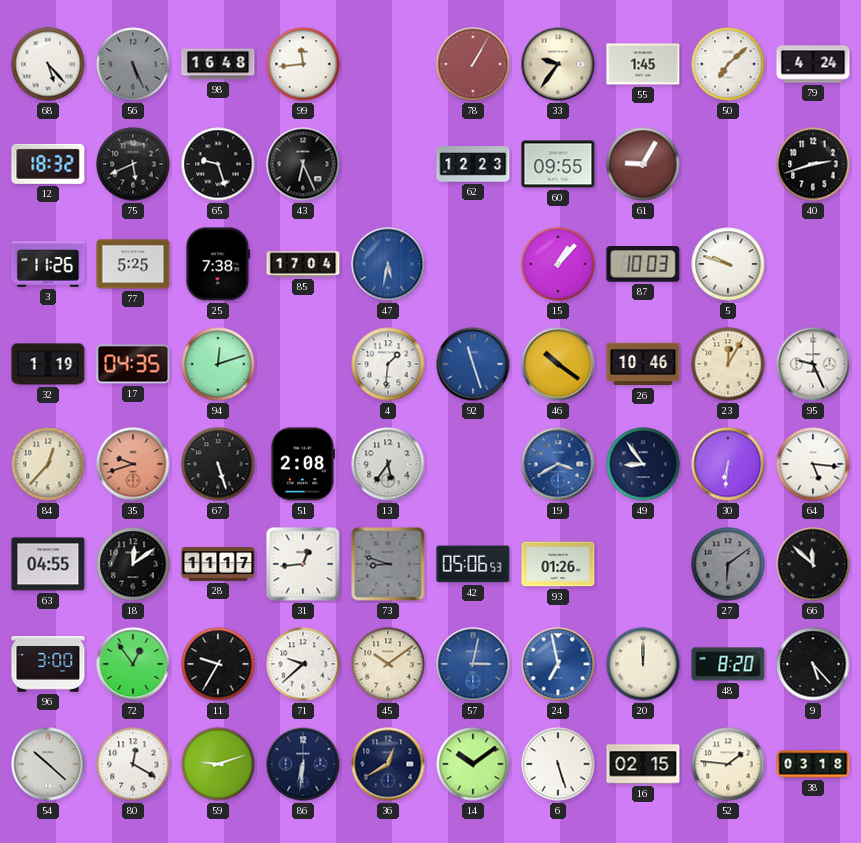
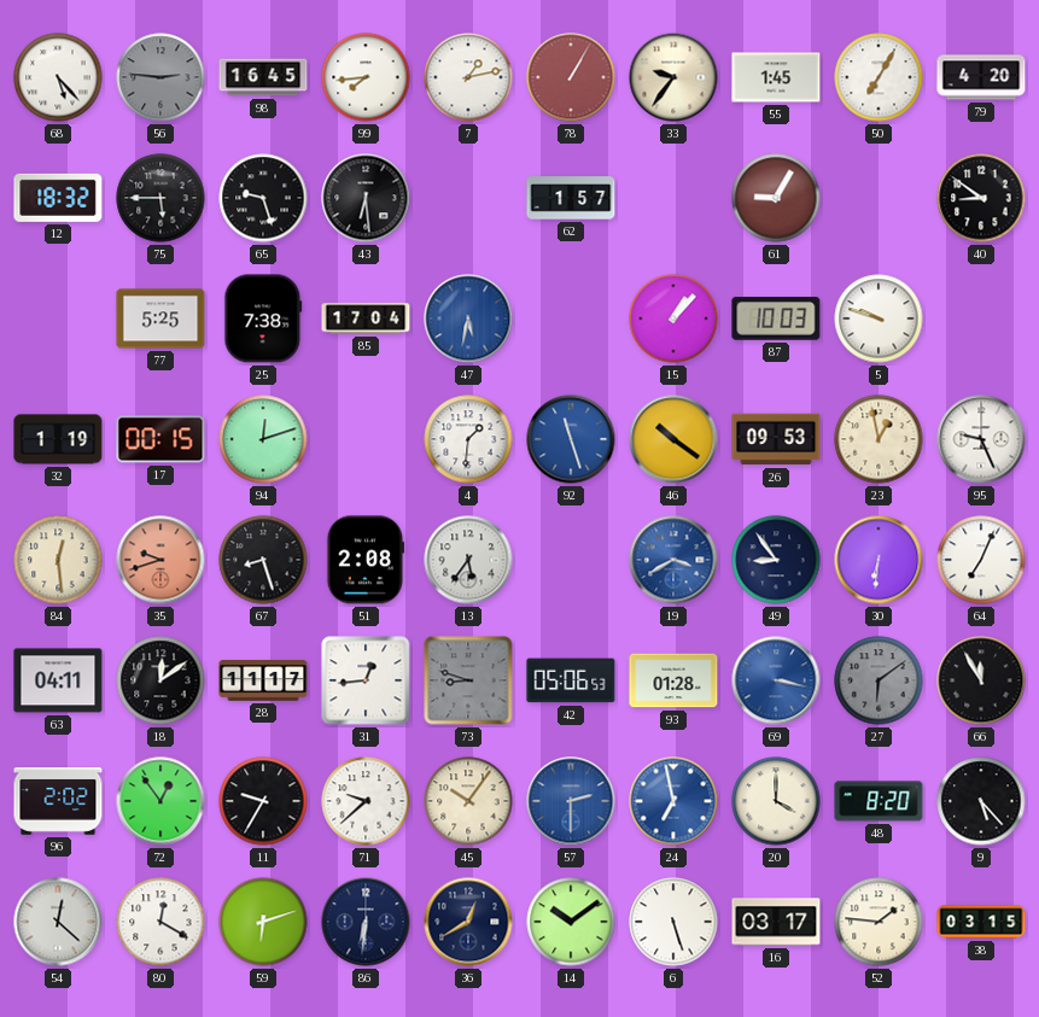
56: 5:26 -> 2:46 (160, 77)
98: 16:48 -> 16:45 (263, 77)
99: 11:44 -> 7:44 (366, 77)
7: none -> 1:13 (468, 77)
50: 7:08 -> 7:05 (879, 77)
79: 4:24 -> 4:20 (981, 77)
75: 5:41 -> 5:45 (160, 198)
43: 6:26 -> 6:29 (366, 198)
62: 12:23 -> 1:57 (571, 198)
60: 09:55 -> none (558, 164)
40: 2:42 -> 8:51 (981, 198)
3: 11:26 -> none (48, 265)
17: 04:35 -> 00:15 (160, 439)
26: 10:46 -> 09:53 (776, 439)
23: 12:05 -> 12:58 (879, 439)
84: 12:37 -> 12:29 (58, 560)
67: 5:27 -> 8:27 (263, 560)
64: 5:16 -> 7:04 (981, 560)
63: 04:55 -> 04:11 (58, 680)
93: 01:26 -> 01:28 (673, 680)
69: none -> 3:17 (776, 680)
66: 11:52 -> 11:55 (981, 680)
96: 3:00 -> 2:02 (58, 801)
45: 10:09 -> 10:06 (468, 801)
57: 3:02 -> 2:30 (571, 801)
20: 12:00 -> 4:00 (776, 801)
54: 10:22 -> 12:22 (58, 922)
59: 9:12 -> 6:12 (263, 922)
16: 02:15 -> 03:17 (776, 922)
38: 03:18 -> 03:15 (981, 922)
